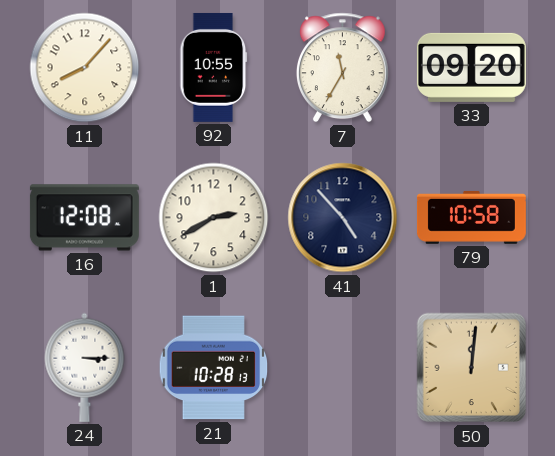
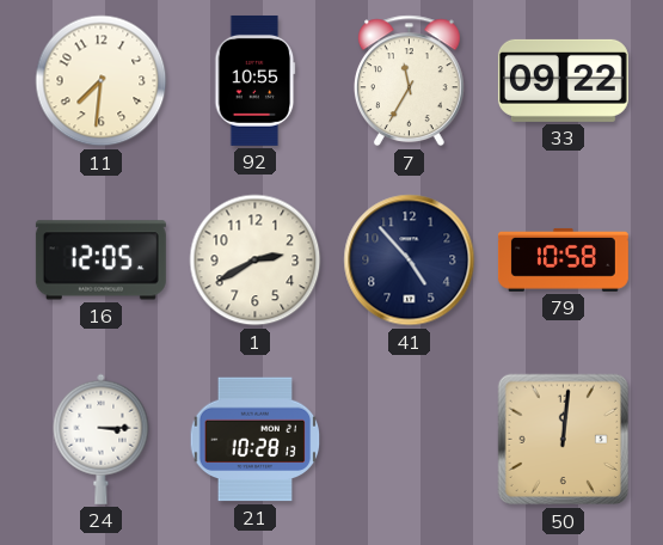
11: 8:07 -> 7:31 (102, 81)
33: 09:20 -> 09:22 (563, 80)
16: 12:08 -> 12:05 (100, 261)
